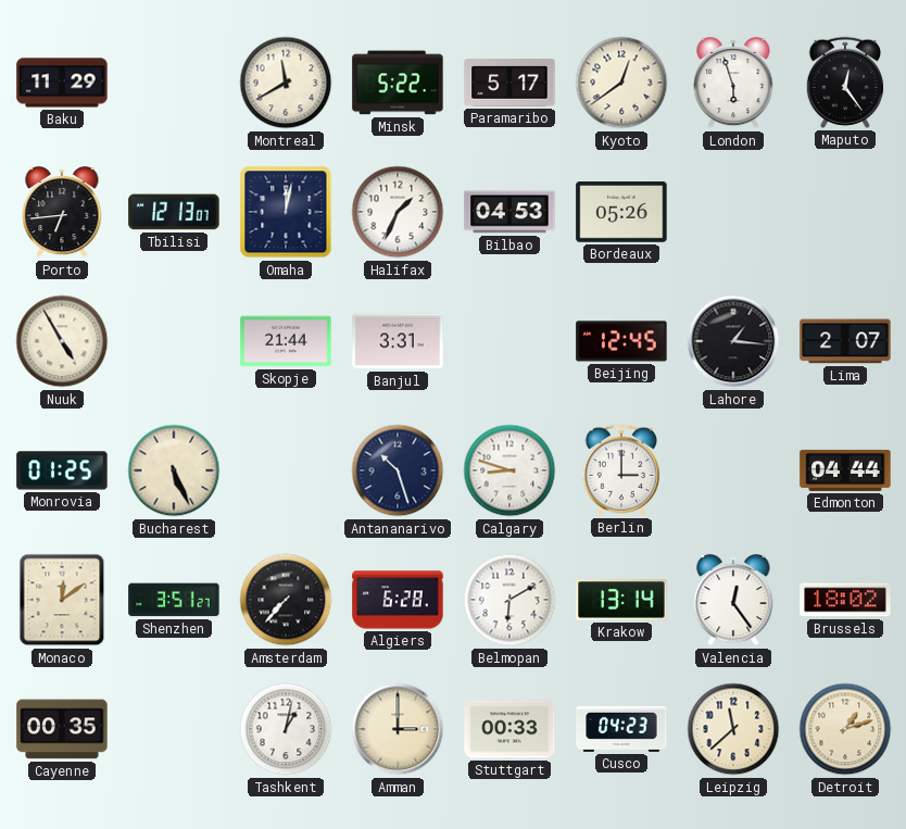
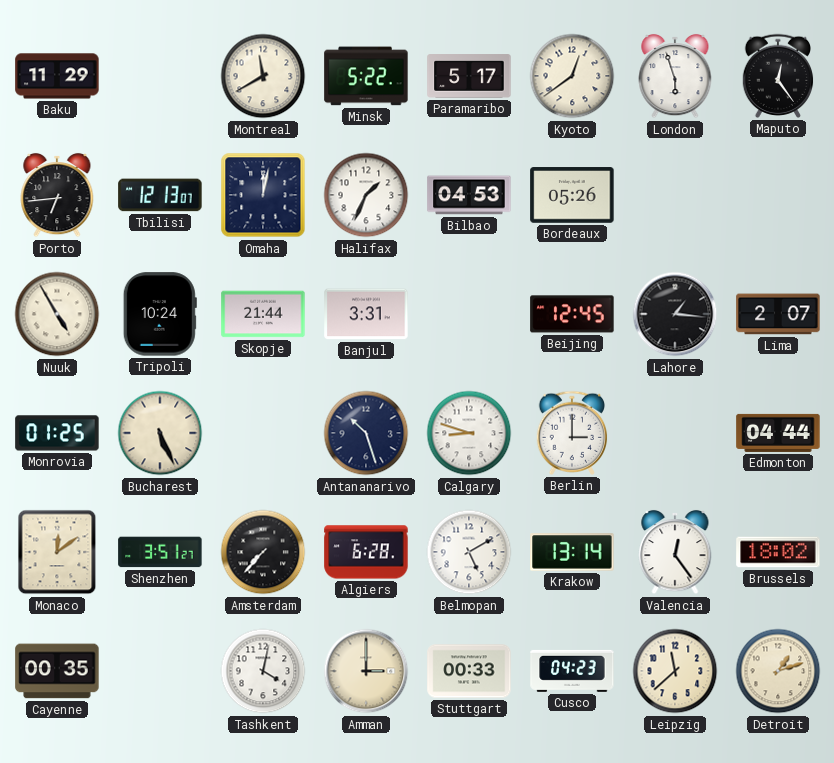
Tripoli: none -> 10:24 (160, 314)
Belmopan: 6:10 -> 5:10 (469, 552)
Tashkent: 1:02 -> 4:02 (263, 671)
